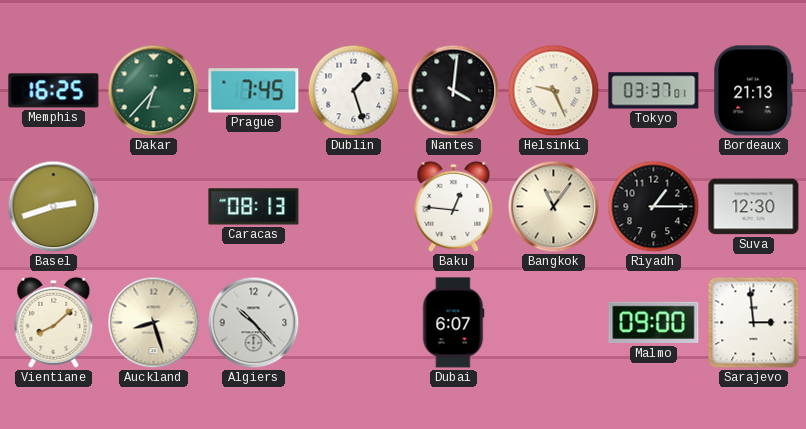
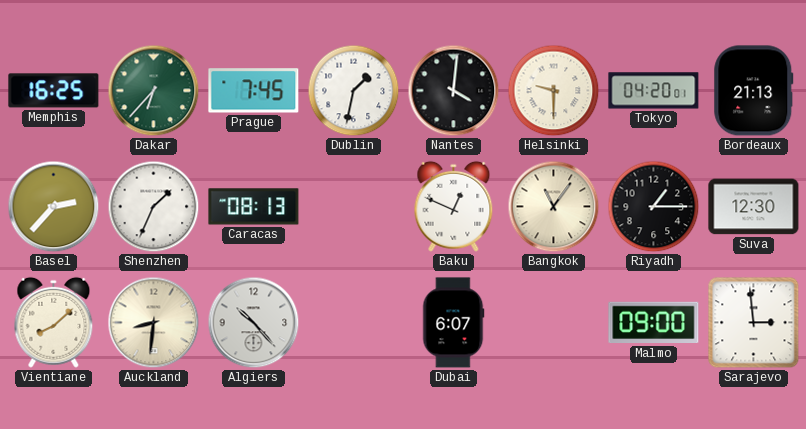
Dublin: 1:27 -> 1:32 (354, 91)
Helsinki: 9:26 -> 9:30 (554, 91)
Tokyo: 03:37 -> 04:20 (654, 91)
Basel: 2:42 -> 2:37 (54, 207)
Shenzhen: none -> 1:34 (154, 207)
Baku: 12:46 -> 12:49 (454, 206)
Auckland: 8:27 -> 8:31 (154, 323)
